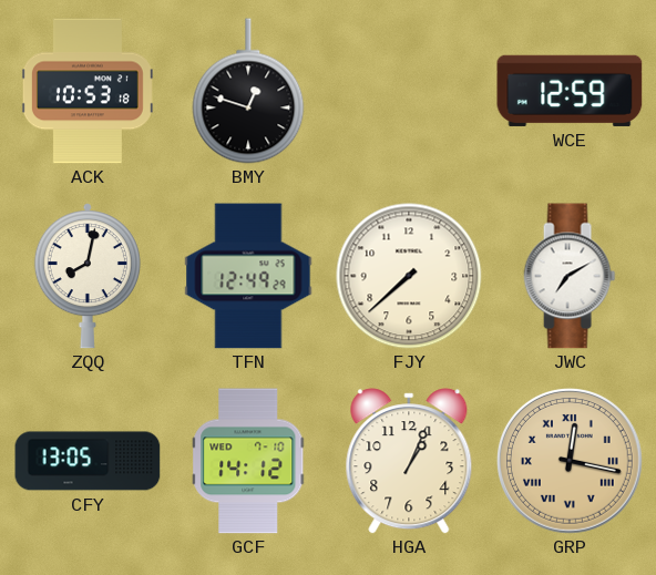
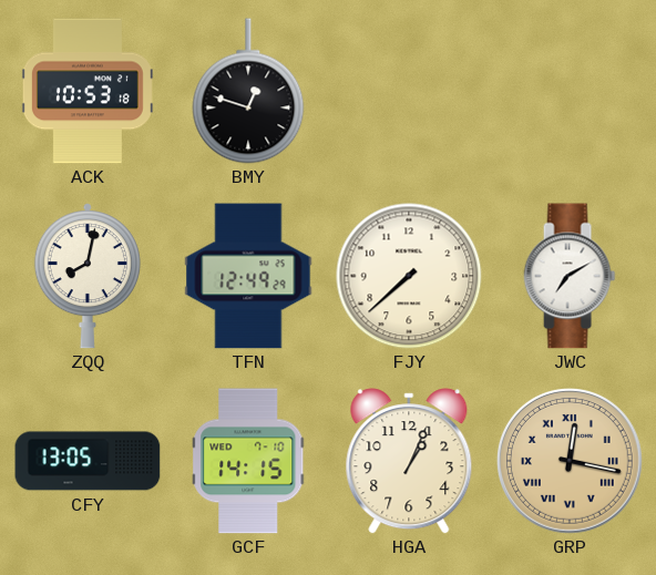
WCE: 12:59 -> none (570, 91)
GCF: 14:12 -> 14:15 (249, 461)
